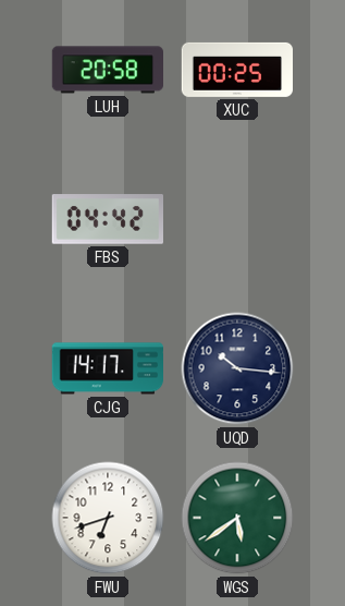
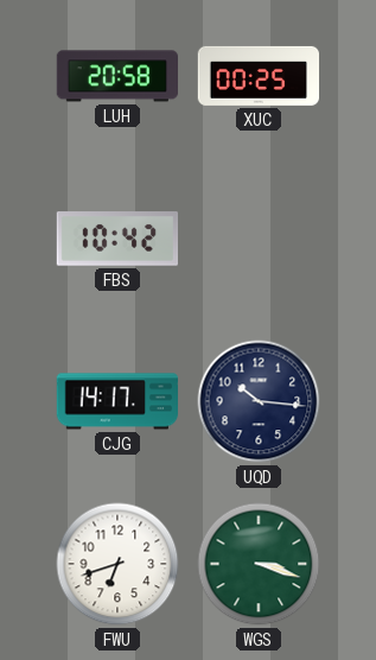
FBS: 04:42 -> 10:42 (116, 239)
WGS: 5:39 -> 3:18 (259, 564)
